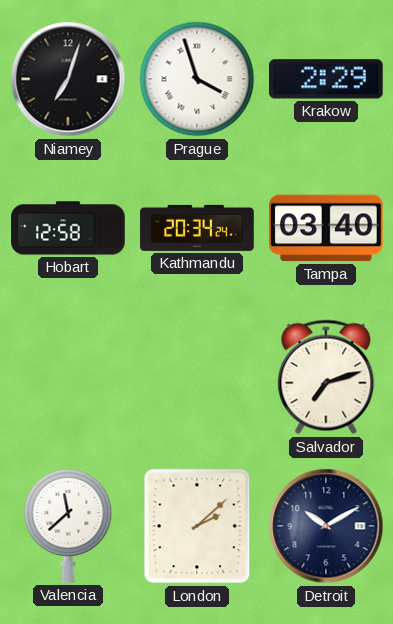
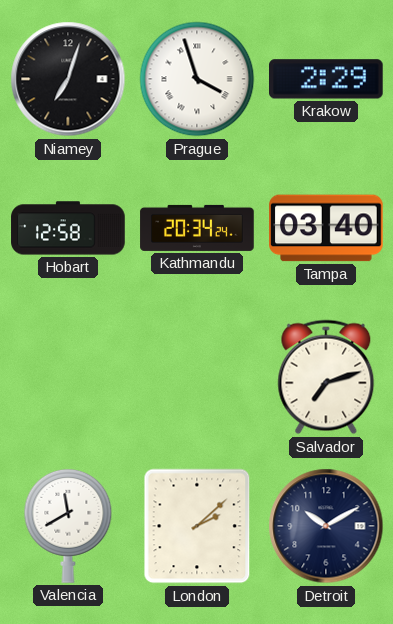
Valencia: 11:38 -> 11:40 (68, 526)
